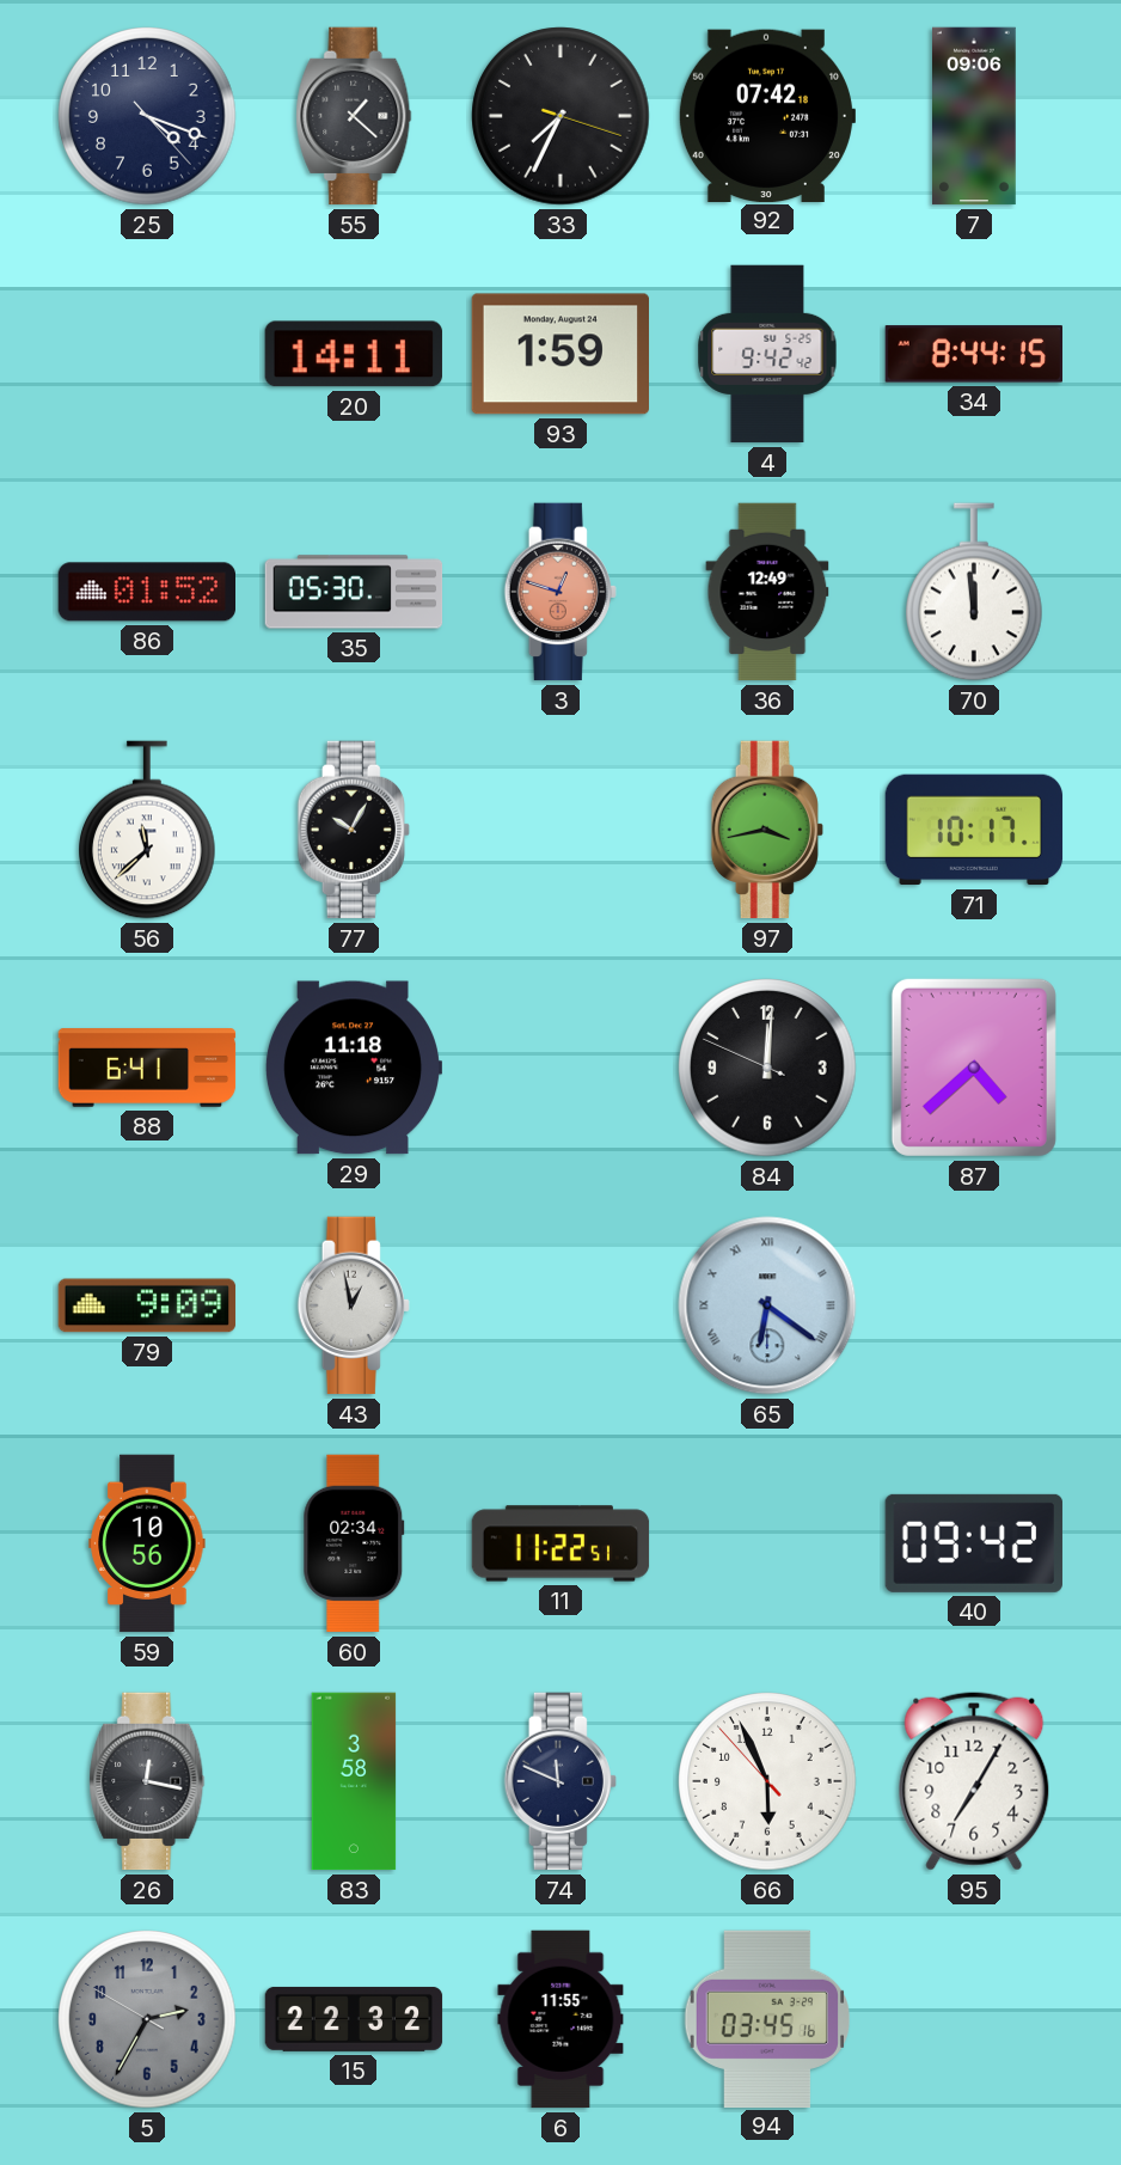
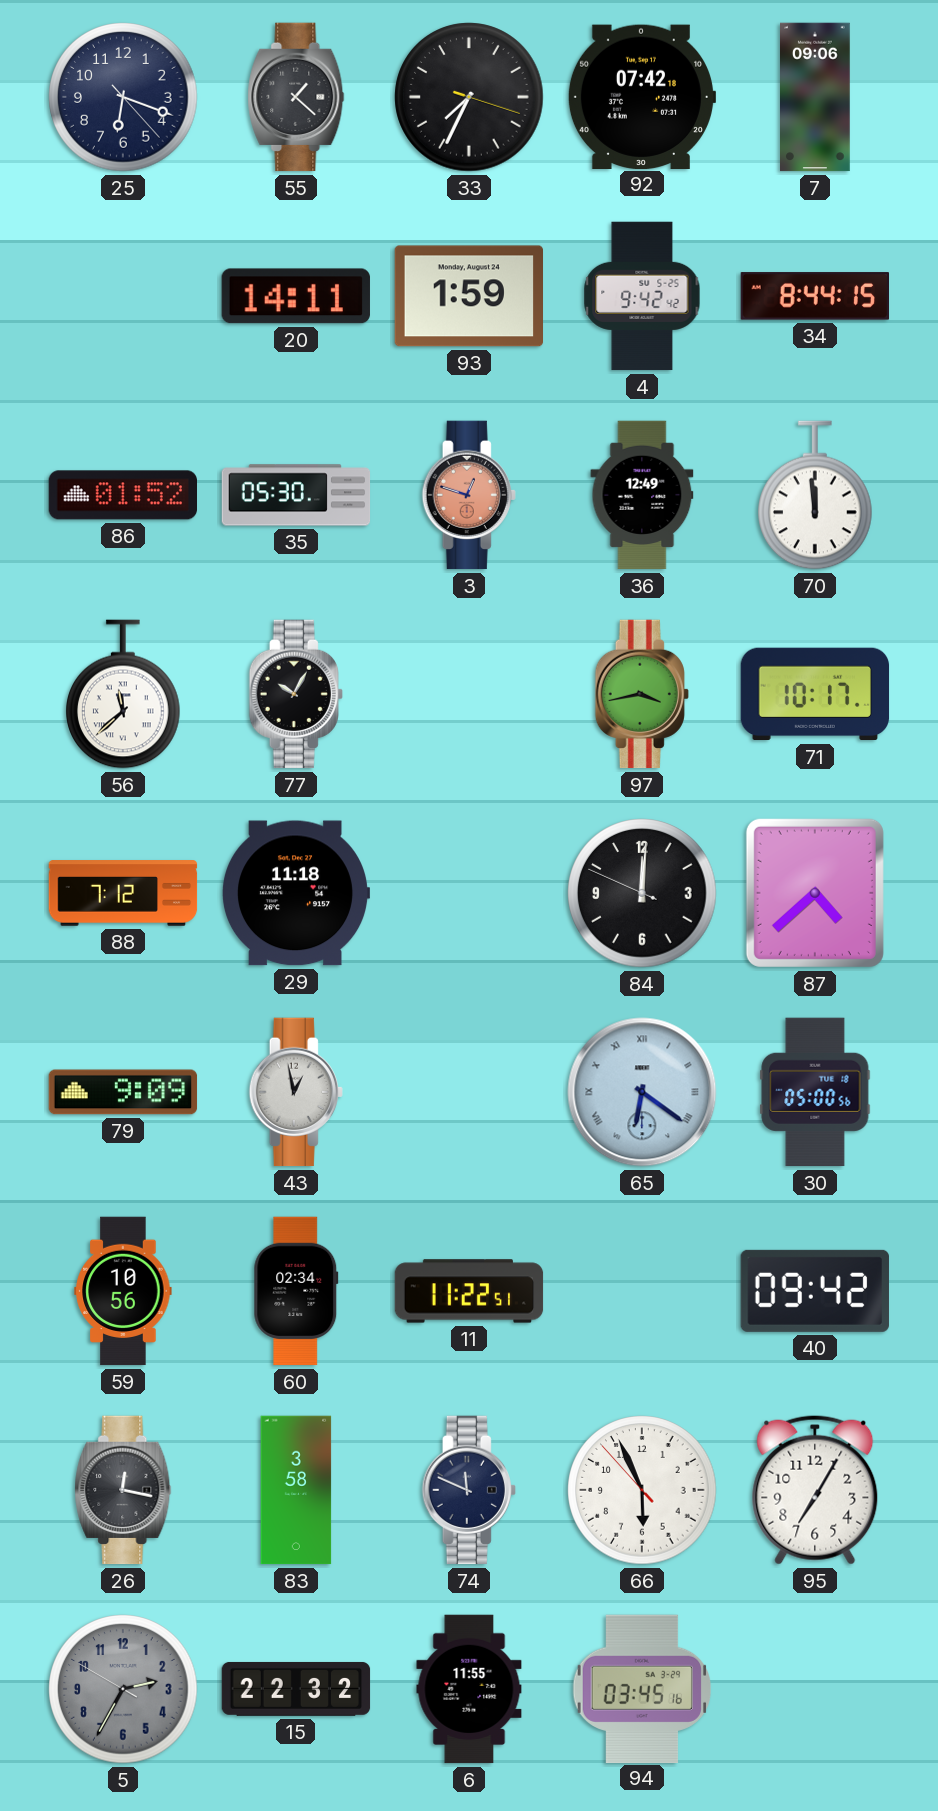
25: 4:18 -> 6:18 (123, 97)
88: 6:41 -> 7:12 (123, 893)
30: none -> 05:00 (815, 1092)
